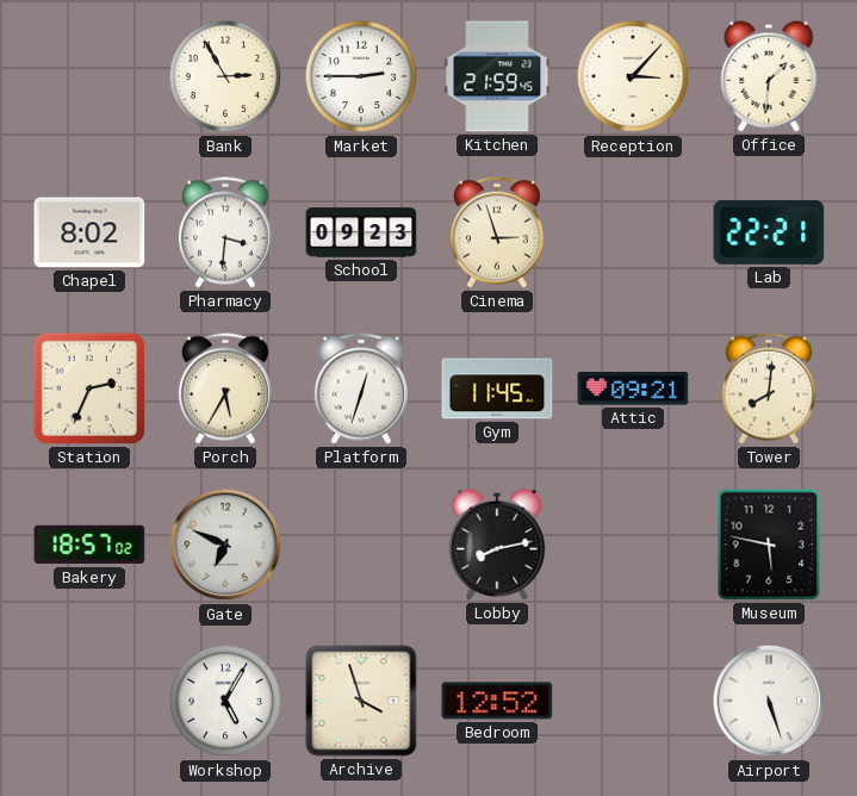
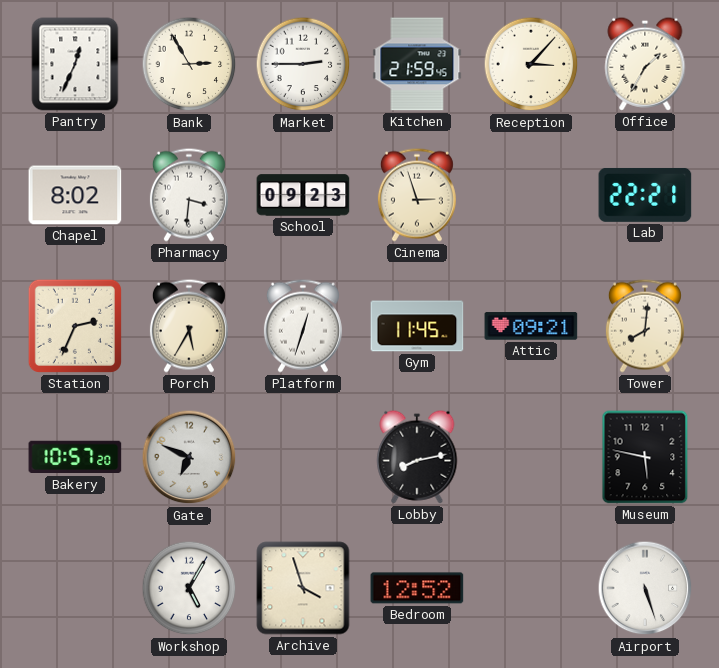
Pantry: none -> 12:34 (75, 64)
Office: 1:31 -> 1:35 (645, 64)
Bakery: 18:57 -> 10:57 (75, 457)
